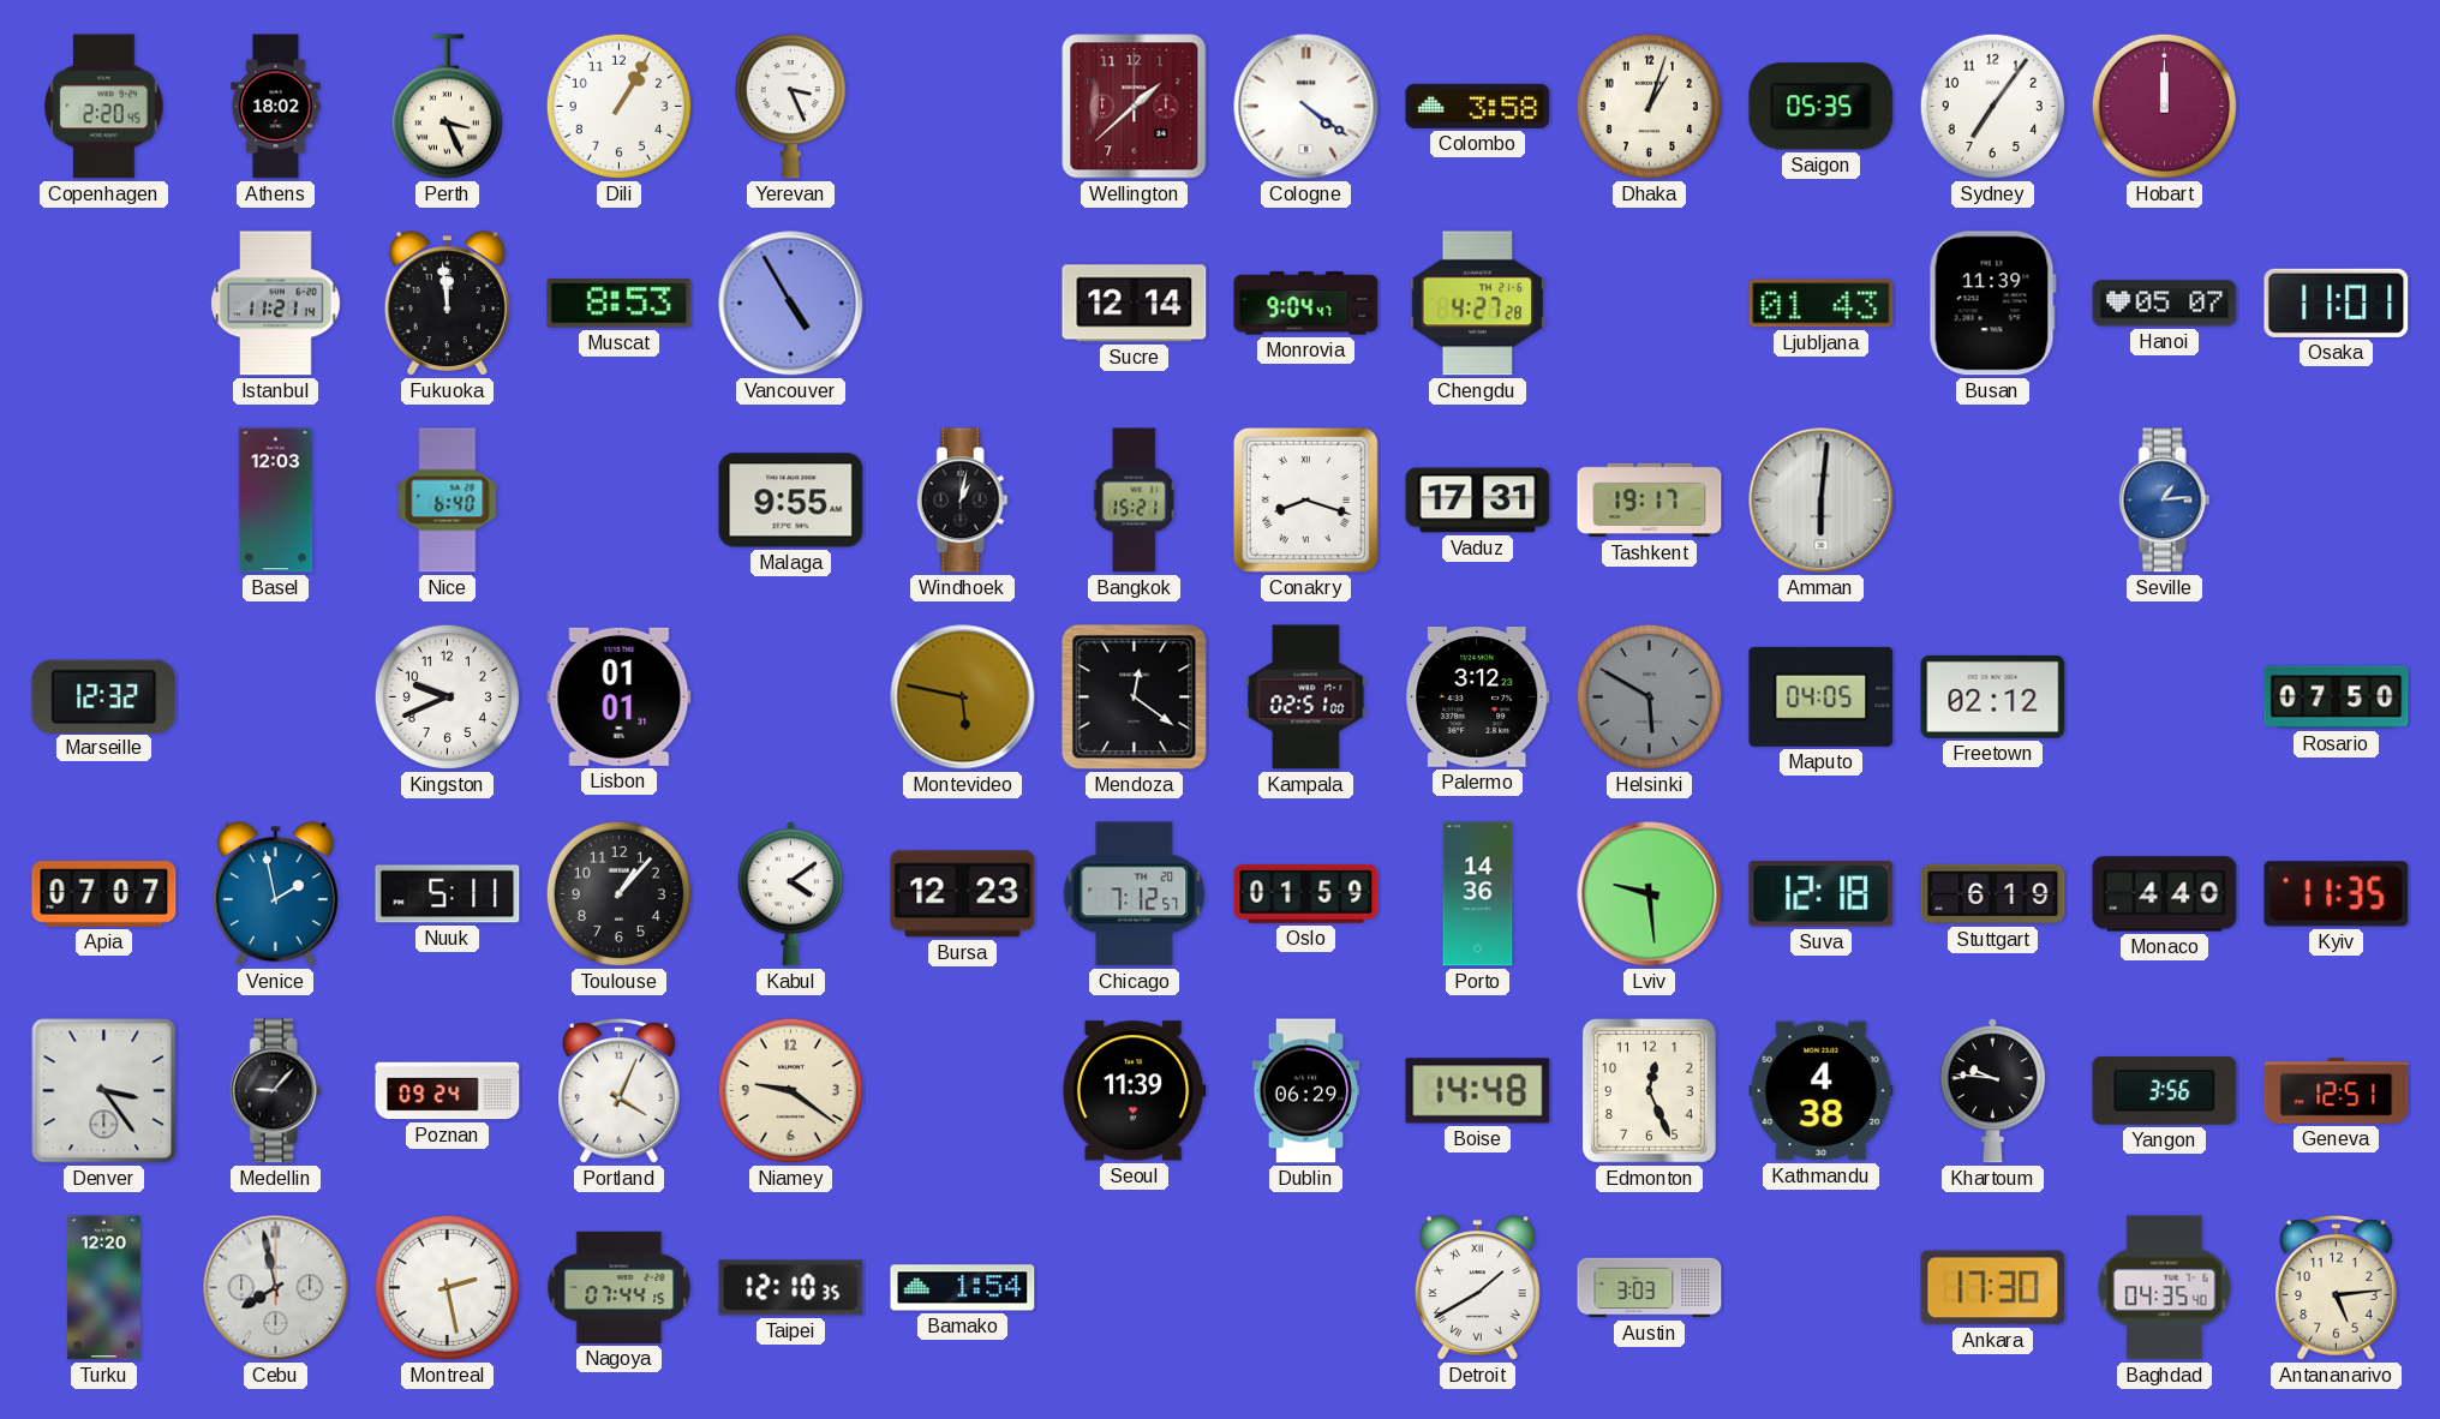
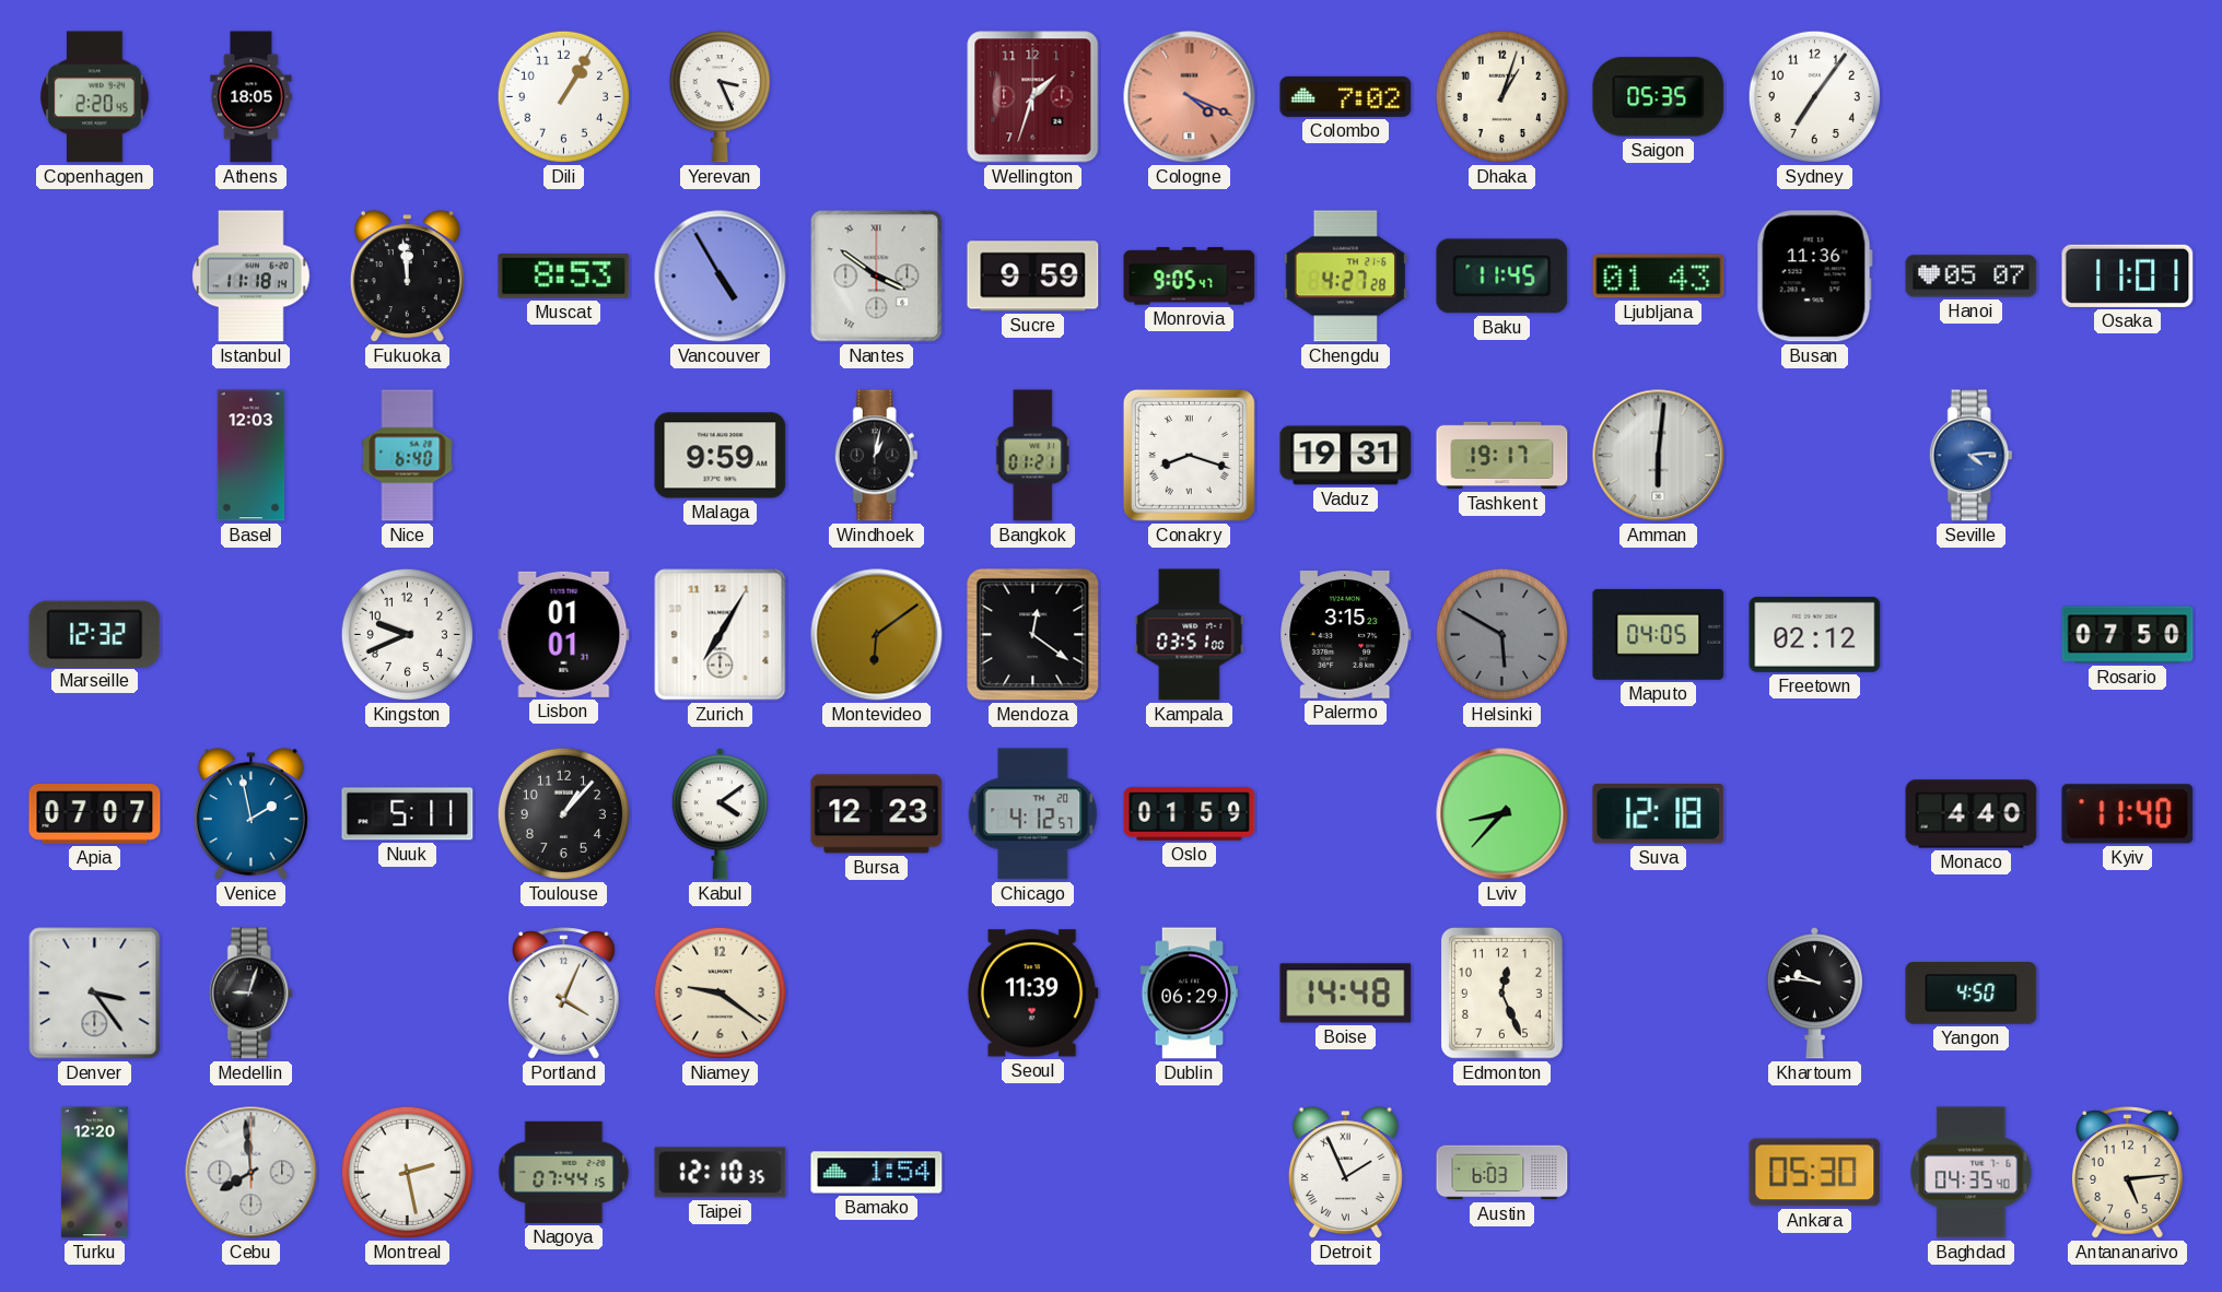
Athens: 18:02 -> 18:05 (252, 97)
Perth: 3:26 -> none (447, 107)
Wellington: 1:38 -> 1:33 (1033, 97)
Cologne: 4:21 -> 4:19 (1190, 97)
Cologne dial: white -> salmon (1190, 97)
Colombo: 3:58 -> 7:02 (1346, 96)
Hobart: 12:00 -> none (2164, 106)
Istanbul: 11:21 -> 11:18 (252, 277)
Nantes: none -> 3:51 (877, 277)
Sucre: 12:14 -> 9:59 (1033, 277)
Monrovia: 9:04 -> 9:05 (1190, 277)
Baku: none -> 11:45 (1502, 277)
Busan: 11:39 -> 11:36 (1814, 277)
Malaga: 9:55 -> 9:59 (721, 456)
Bangkok: 15:21 -> 01:21 (1033, 456)
Vaduz: 17:31 -> 19:31 (1346, 456)
Seville: 1:14 -> 4:14 (1970, 456)
Zurich: none -> 7:05 (721, 635)
Montevideo: 5:47 -> 6:09 (877, 635)
Kampala: 02:51 -> 03:51 (1190, 635)
Palermo: 3:12 -> 3:15 (1346, 635)
Chicago: 7:12 -> 4:12 (1033, 814)
Porto: 14:36 -> none (1478, 894)
Lviv: 9:29 -> 8:37 (1502, 814)
Stuttgart: 6:19 -> none (1993, 894)
Kyiv: 11:35 -> 11:40 (2128, 814)
Medellin: 9:07 -> 9:03 (250, 994)
Poznan: 09:24 -> none (448, 1091)
Kathmandu: 4:38 -> none (1822, 1091)
Yangon: 3:56 -> 4:50 (1972, 994)
Geneva: 12:51 -> none (2337, 1091)
Cebu: 7:58 -> 7:59 (252, 1173)
Detroit: 1:40 -> 1:56 (1345, 1173)
Austin: 3:03 -> 6:03 (1502, 1173)
Ankara: 17:30 -> 05:30 (1815, 1173)
